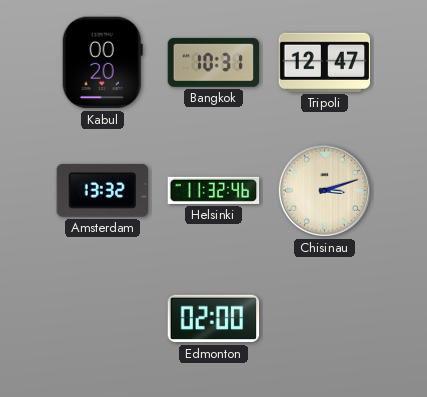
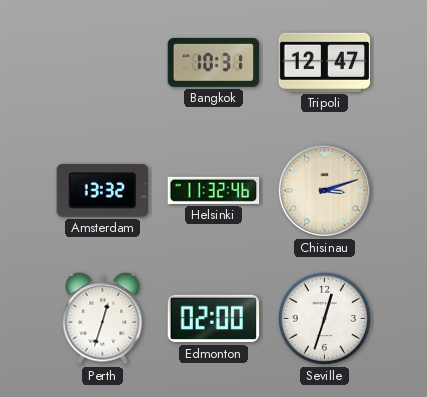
Kabul: 00:20 -> none (102, 63)
Perth: none -> 12:33 (103, 318)
Seville: none -> 12:33 (324, 318)
